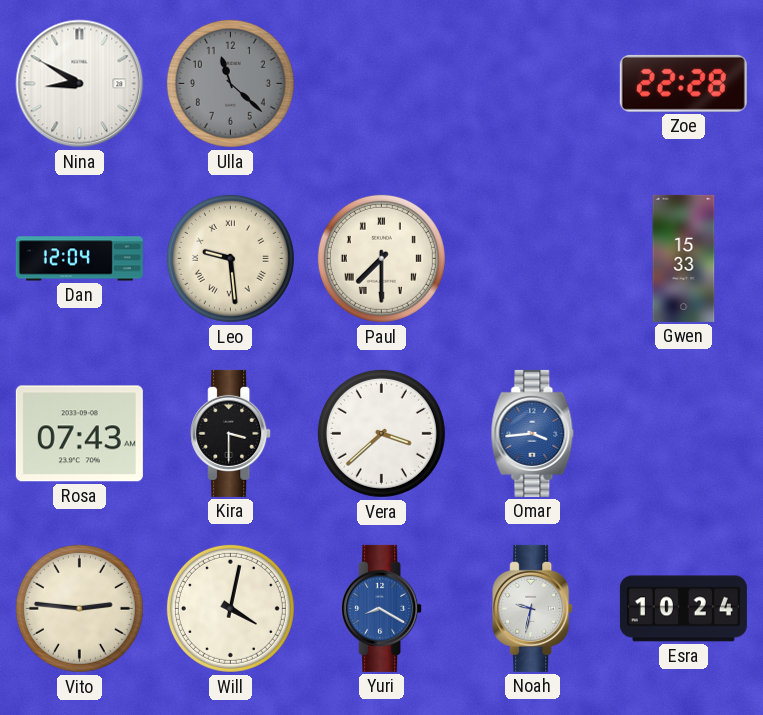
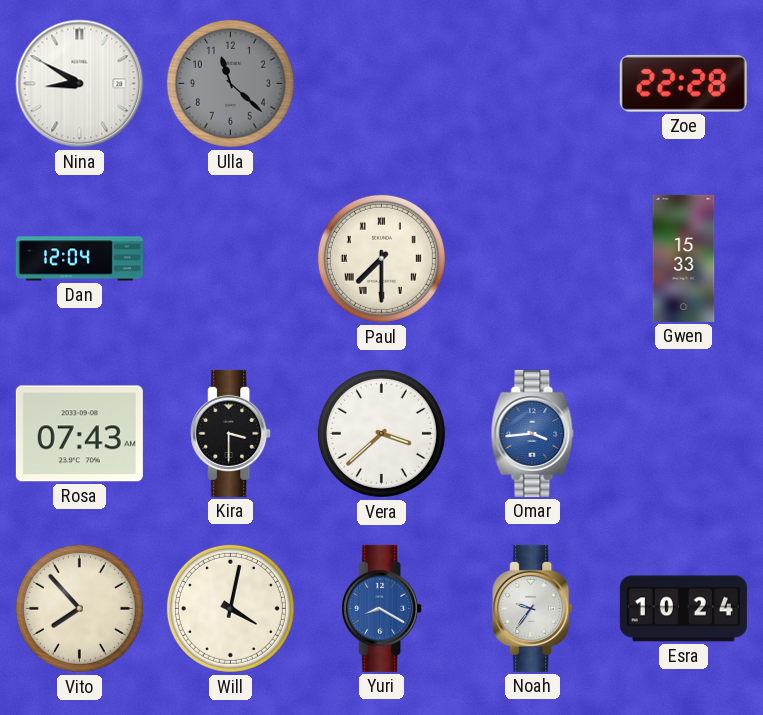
Leo: 9:29 -> none (230, 258)
Vito: 2:46 -> 7:53 (79, 608)
Noah: 9:32 -> 9:36 (533, 608)
